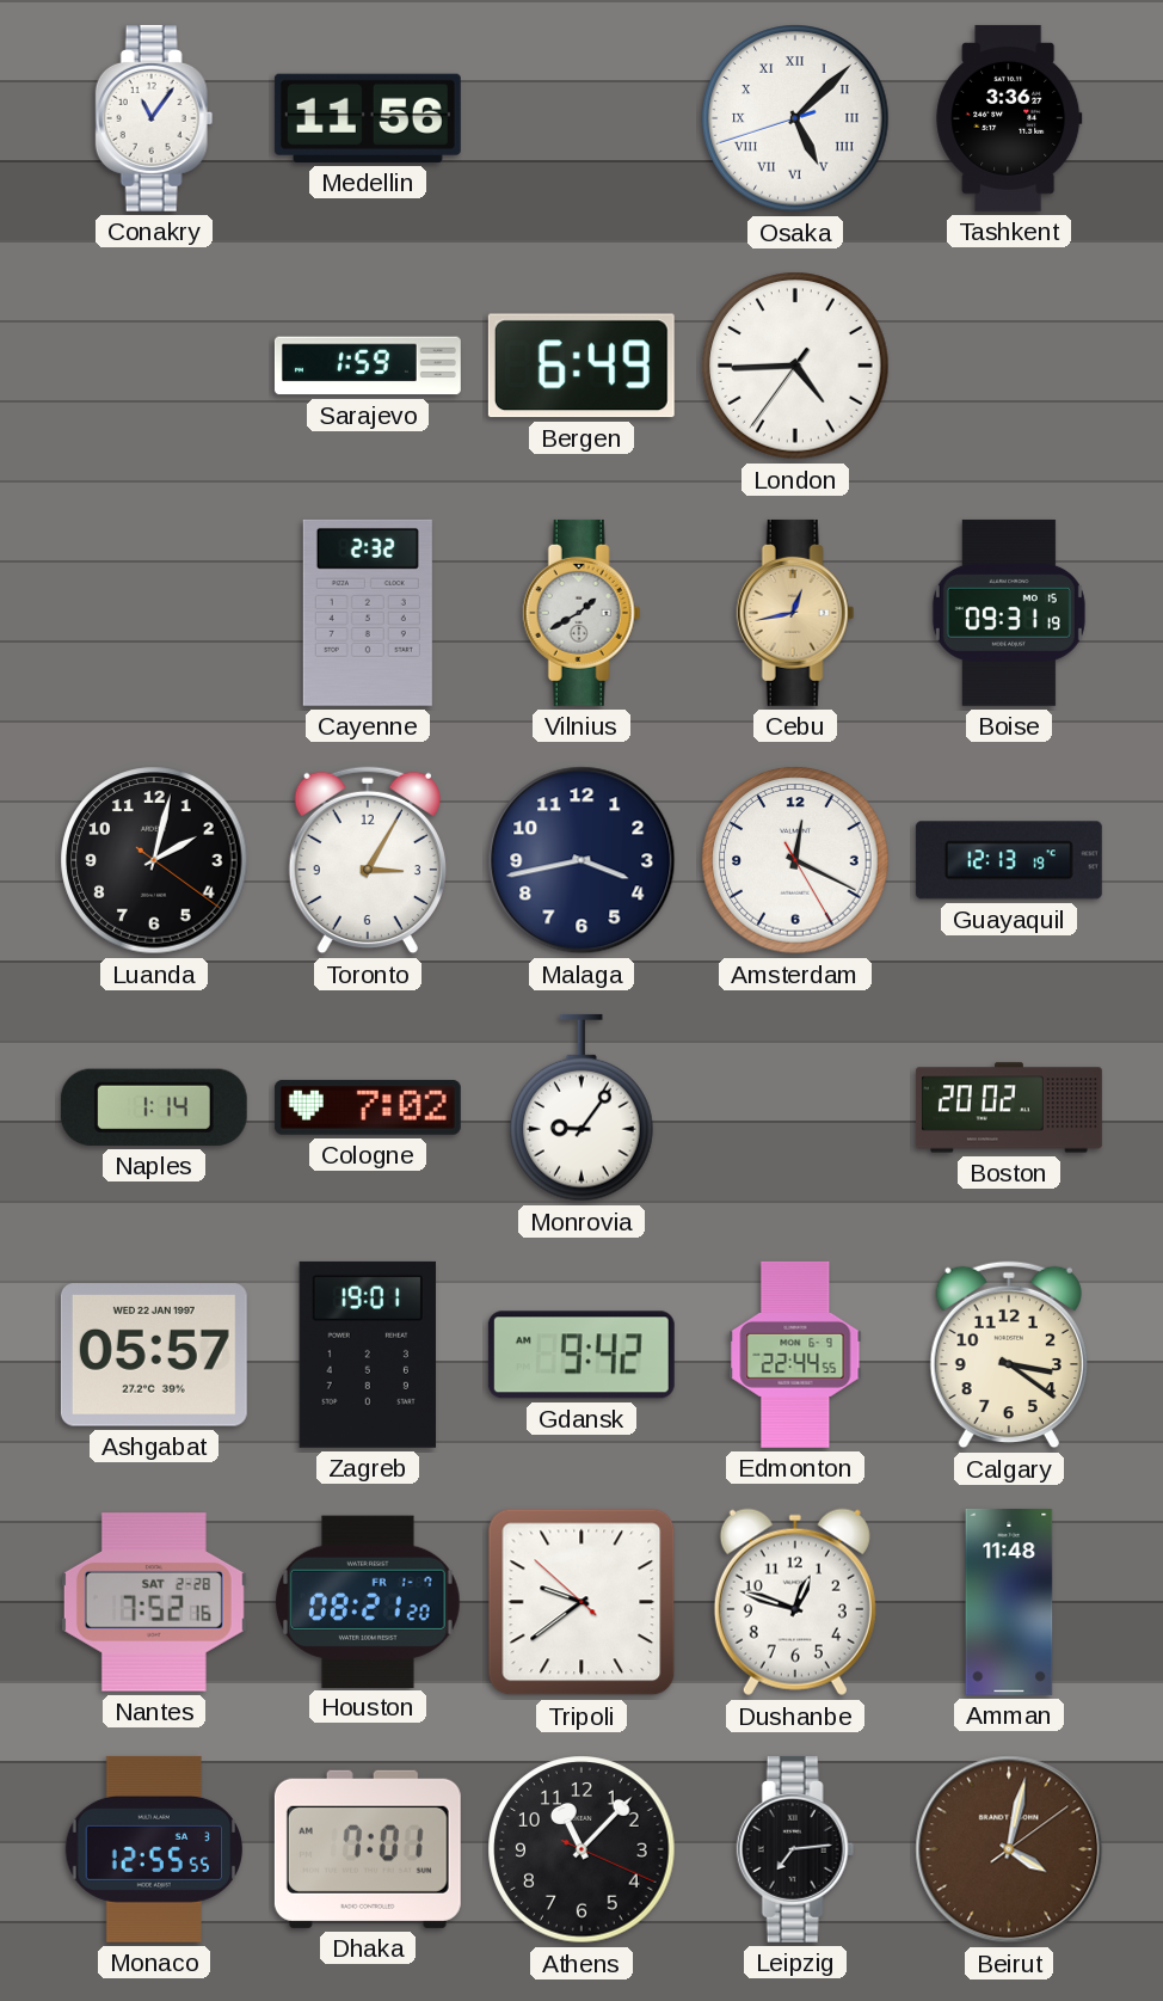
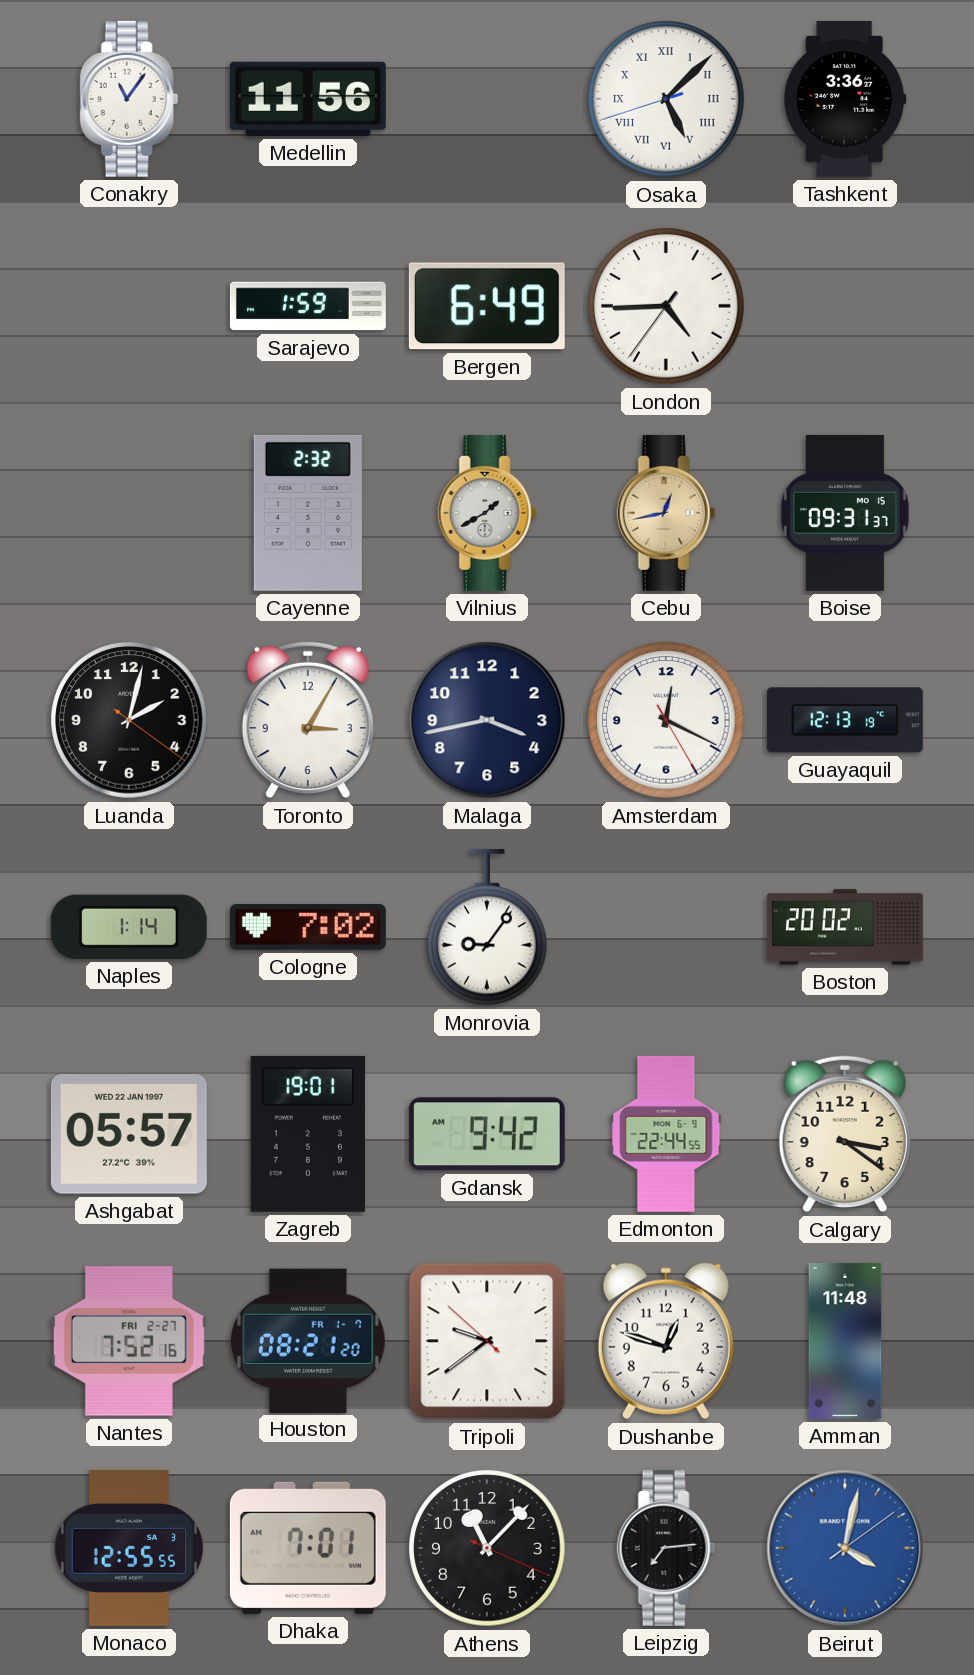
Boise: 09:31:19 -> 09:31:37 (845, 513)
Nantes date: SAT 2-28 -> FRI 2-27 (129, 1341)
Beirut dial: brown -> blue (845, 1548)
